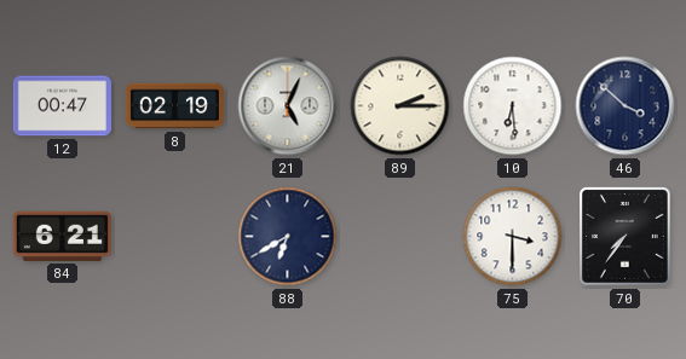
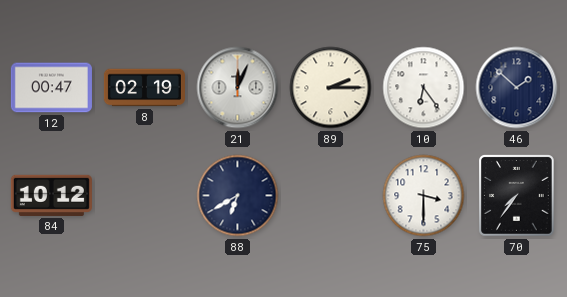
21: 5:04 -> 12:04 (238, 88)
10: 6:29 -> 6:24 (424, 88)
46: 3:52 -> 1:52 (517, 88)
84: 6:21 -> 10:12 (51, 195)
